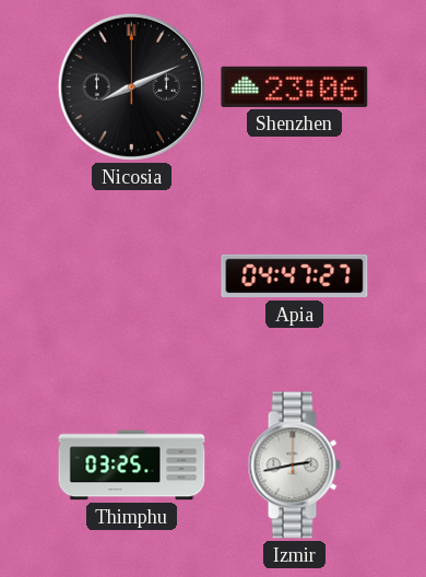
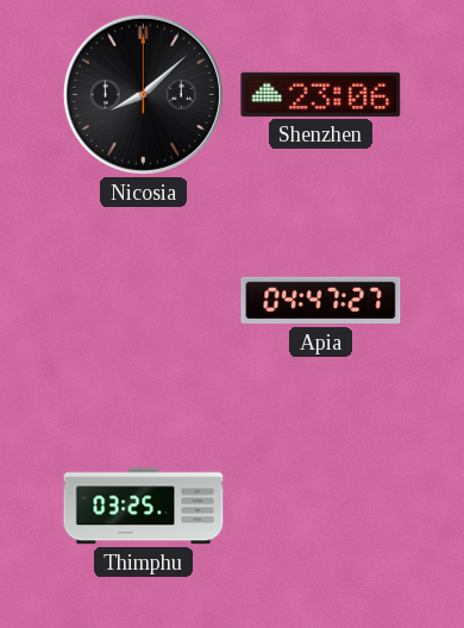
Nicosia: 8:11 -> 8:08 (143, 94)
Izmir: 2:43 -> none (294, 466)
